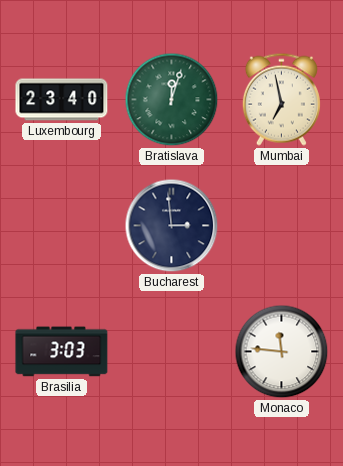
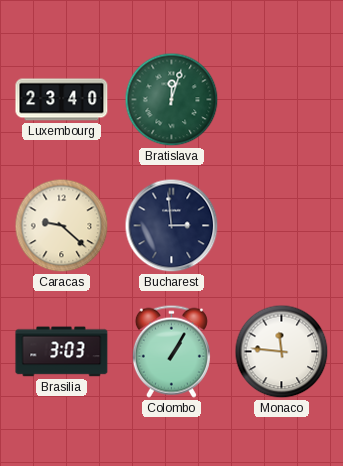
Mumbai: 6:58 -> none (281, 99)
Caracas: none -> 9:22 (62, 226)
Colombo: none -> 1:05 (171, 351)
